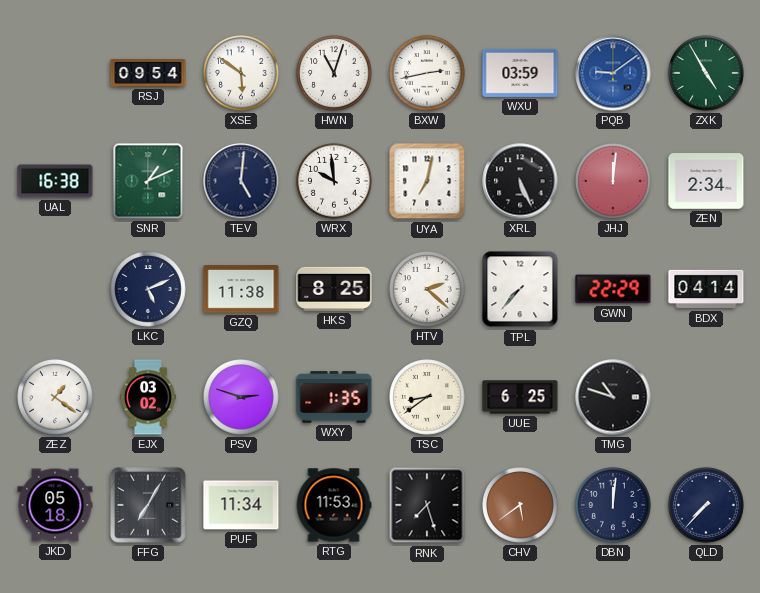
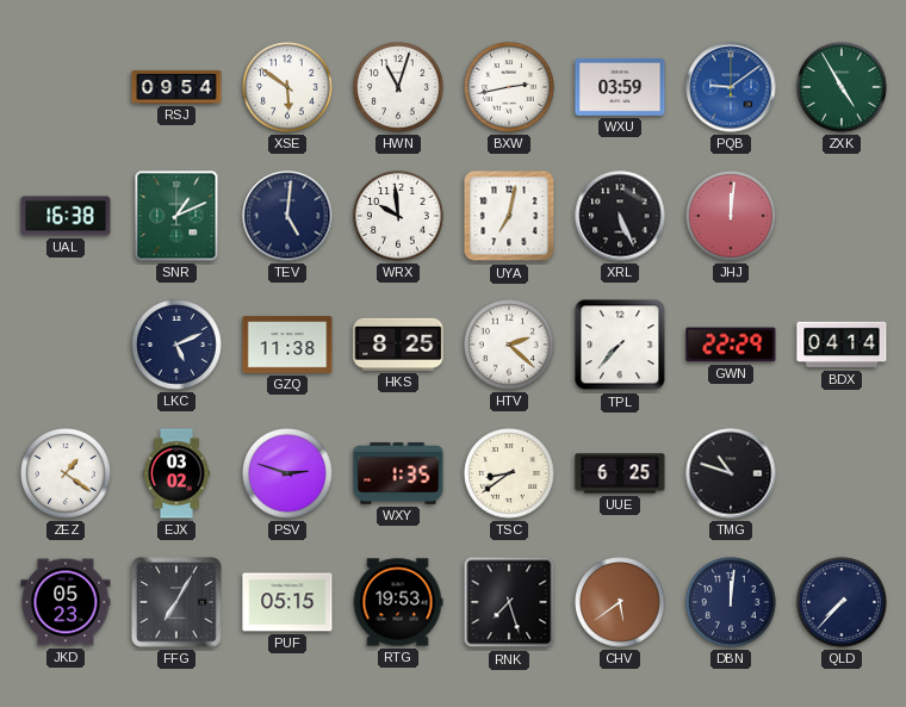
ZEN: 2:34 -> none (706, 181)
JKD: 05:18 -> 05:23 (66, 602)
PUF: 11:34 -> 05:15 (287, 602)
RTG: 11:53 -> 19:53 (398, 602)
